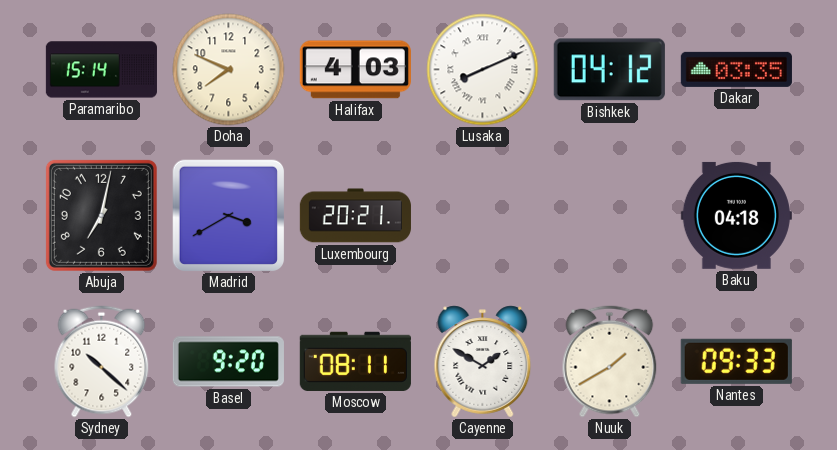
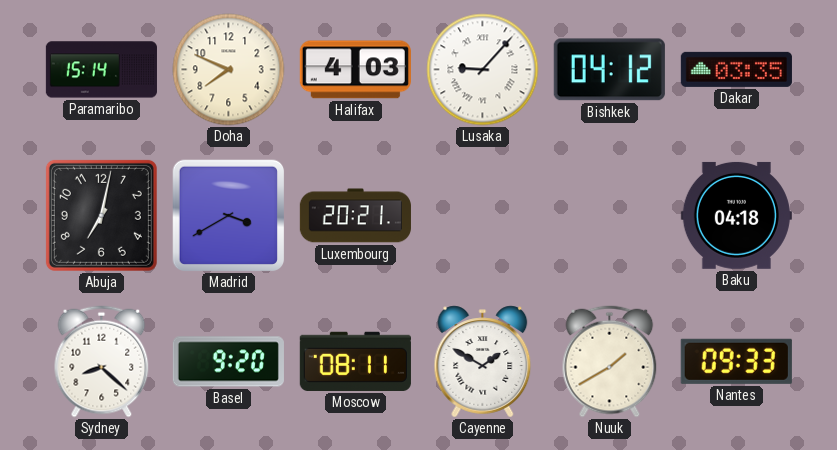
Lusaka: 8:11 -> 9:07 (483, 70)
Sydney: 10:22 -> 8:22 (102, 362)
